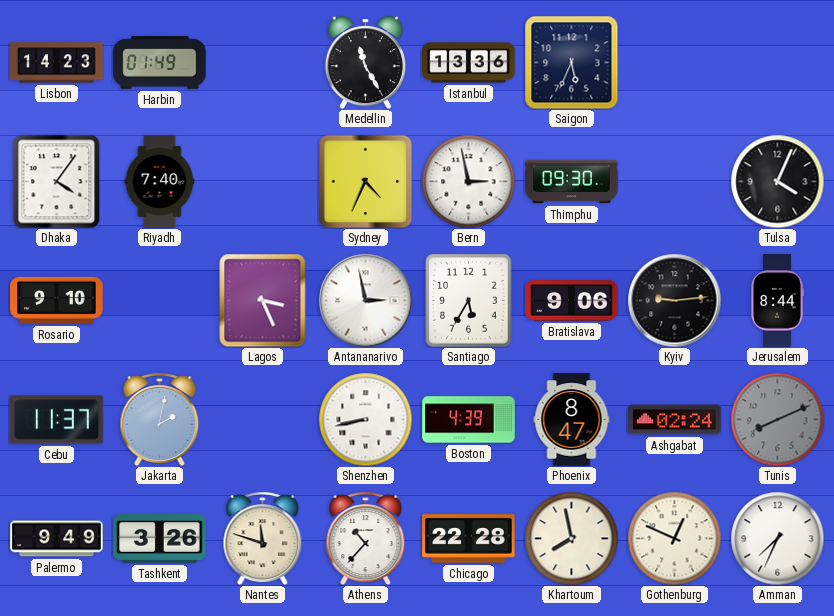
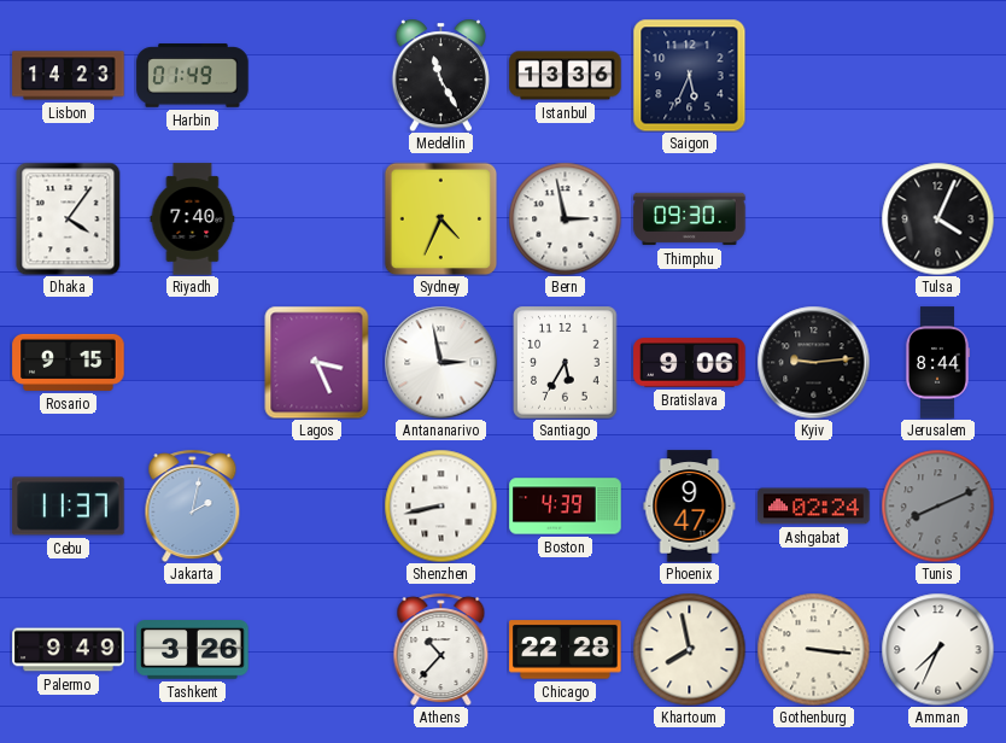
Rosario: 9:10 -> 9:15 (69, 362)
Phoenix: 8:47 -> 9:47 (690, 507)
Nantes: 11:48 -> none (263, 538)
Gothenburg: 12:49 -> 3:16 (813, 649)
